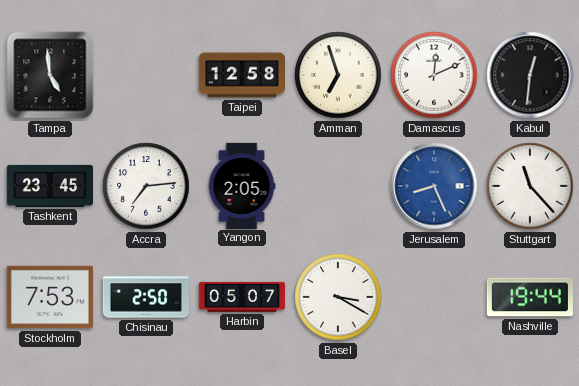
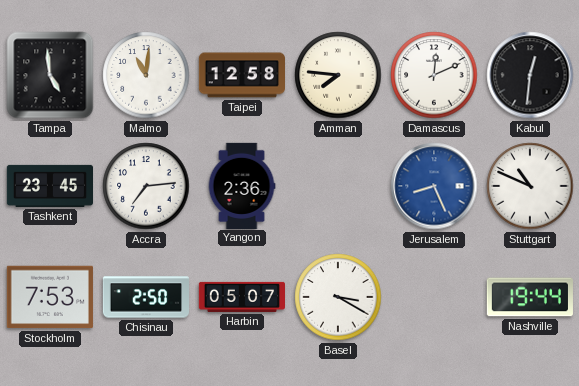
Malmo: none -> 11:01 (146, 75)
Amman: 6:57 -> 7:46 (338, 75)
Yangon: 2:05 -> 2:36 (242, 185)
Stuttgart: 11:23 -> 10:49 (530, 186)
